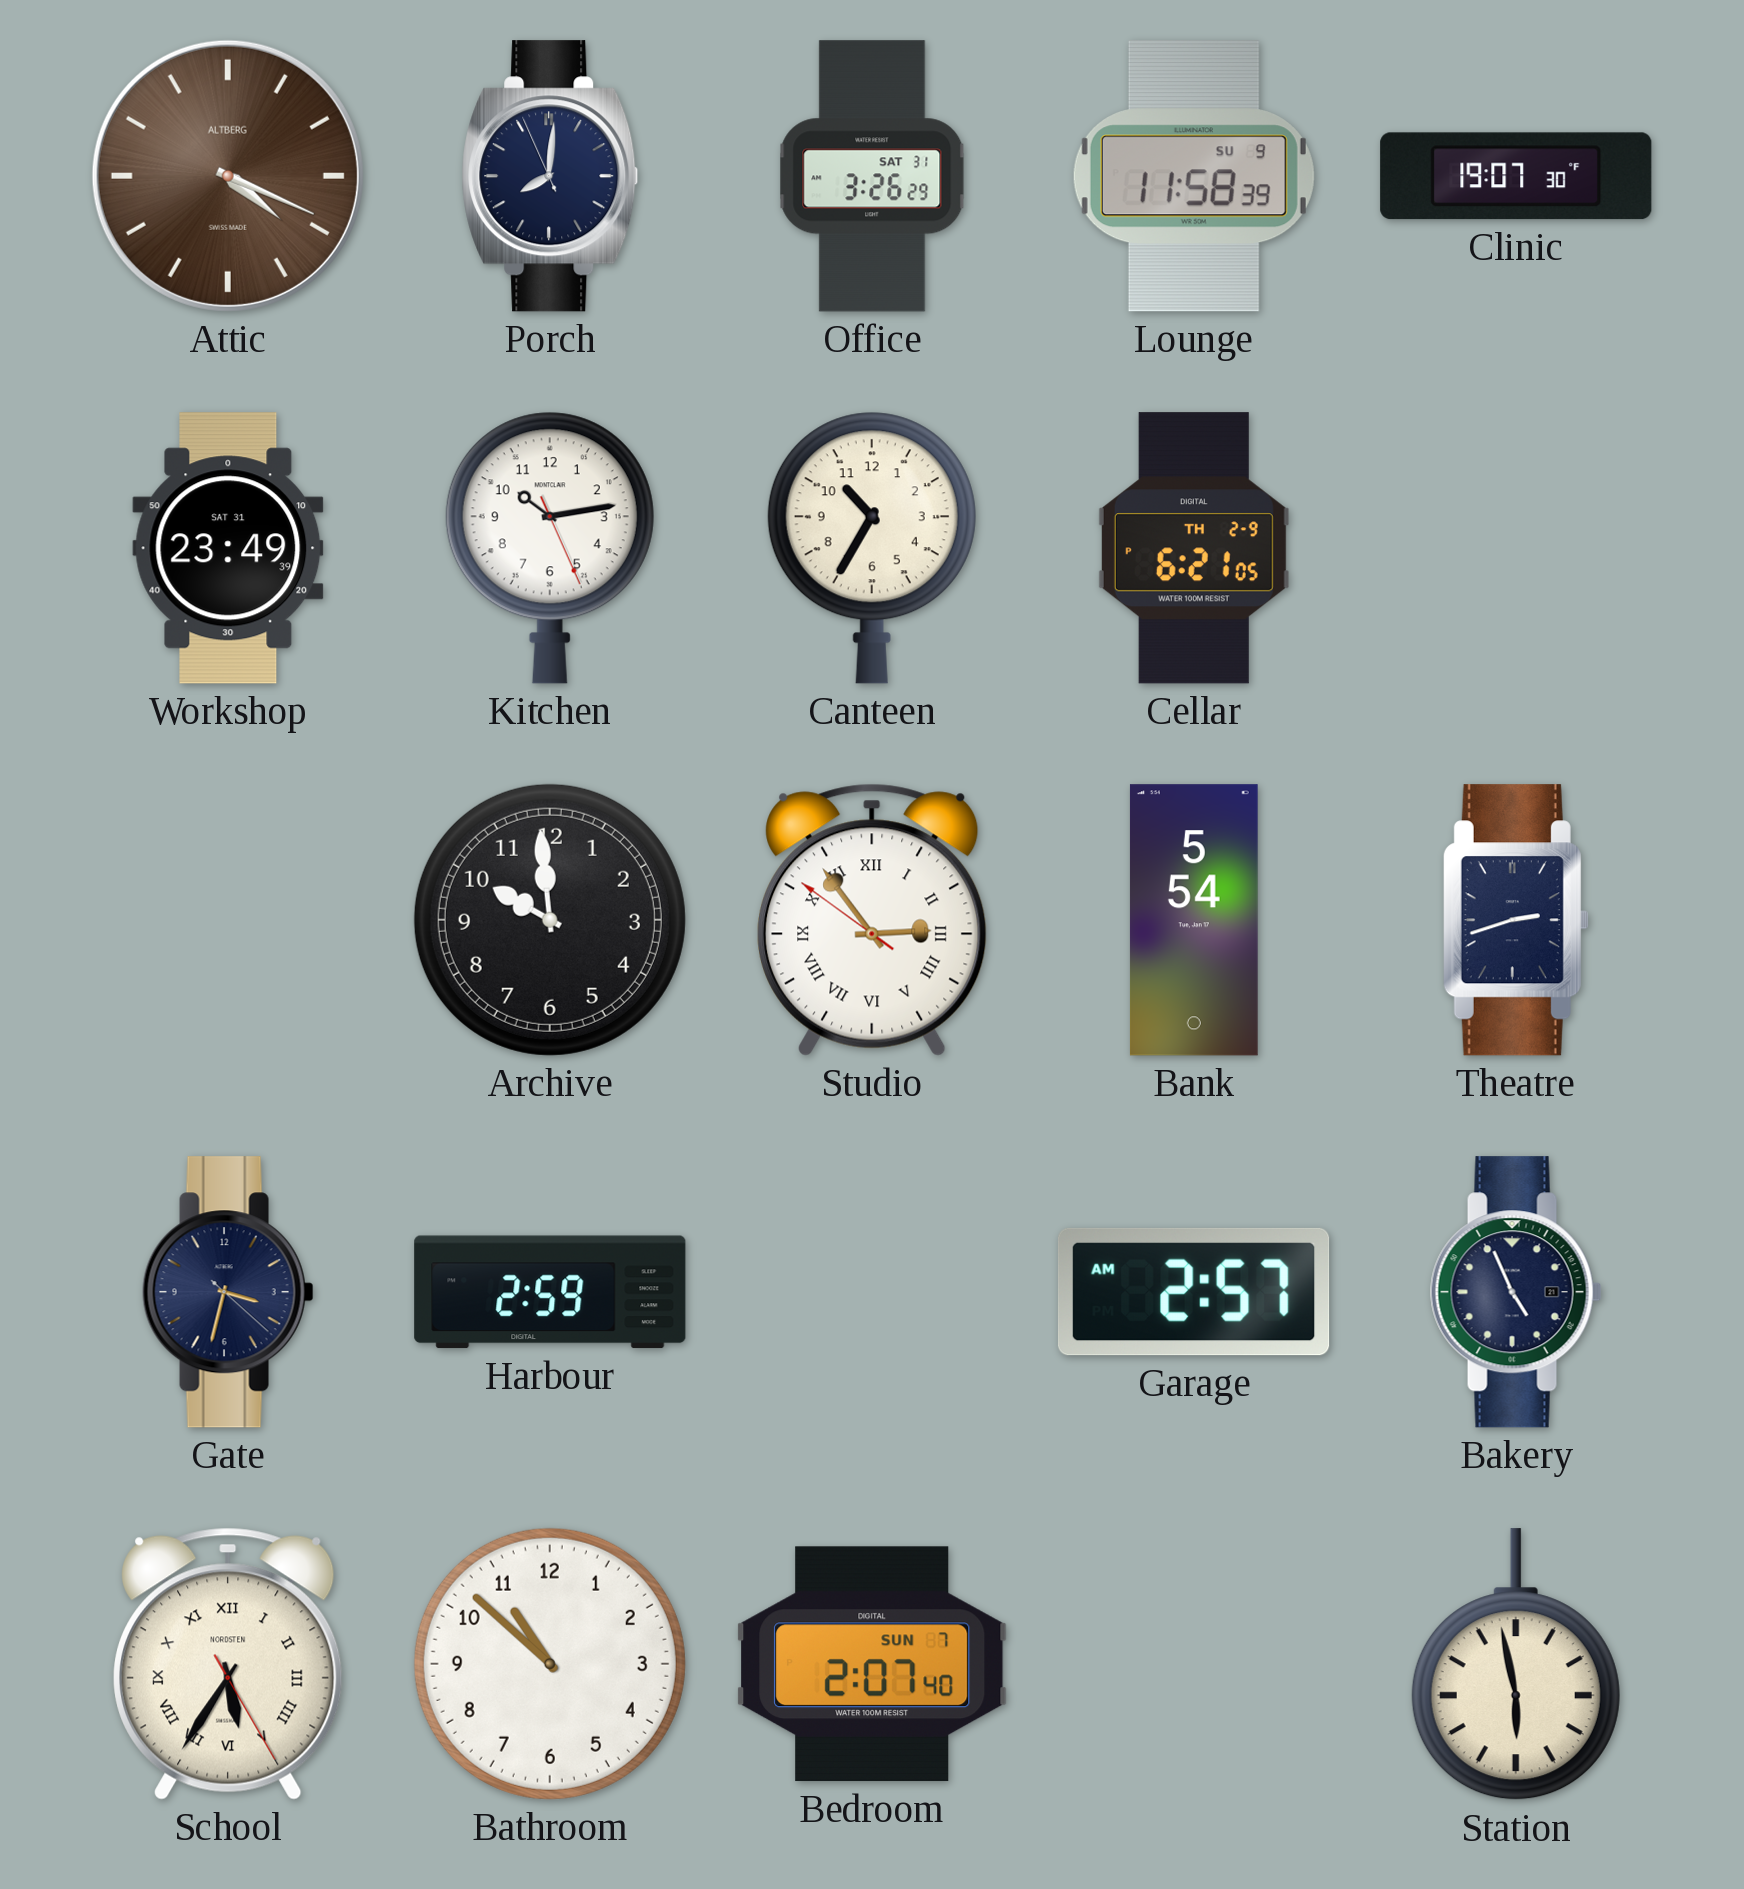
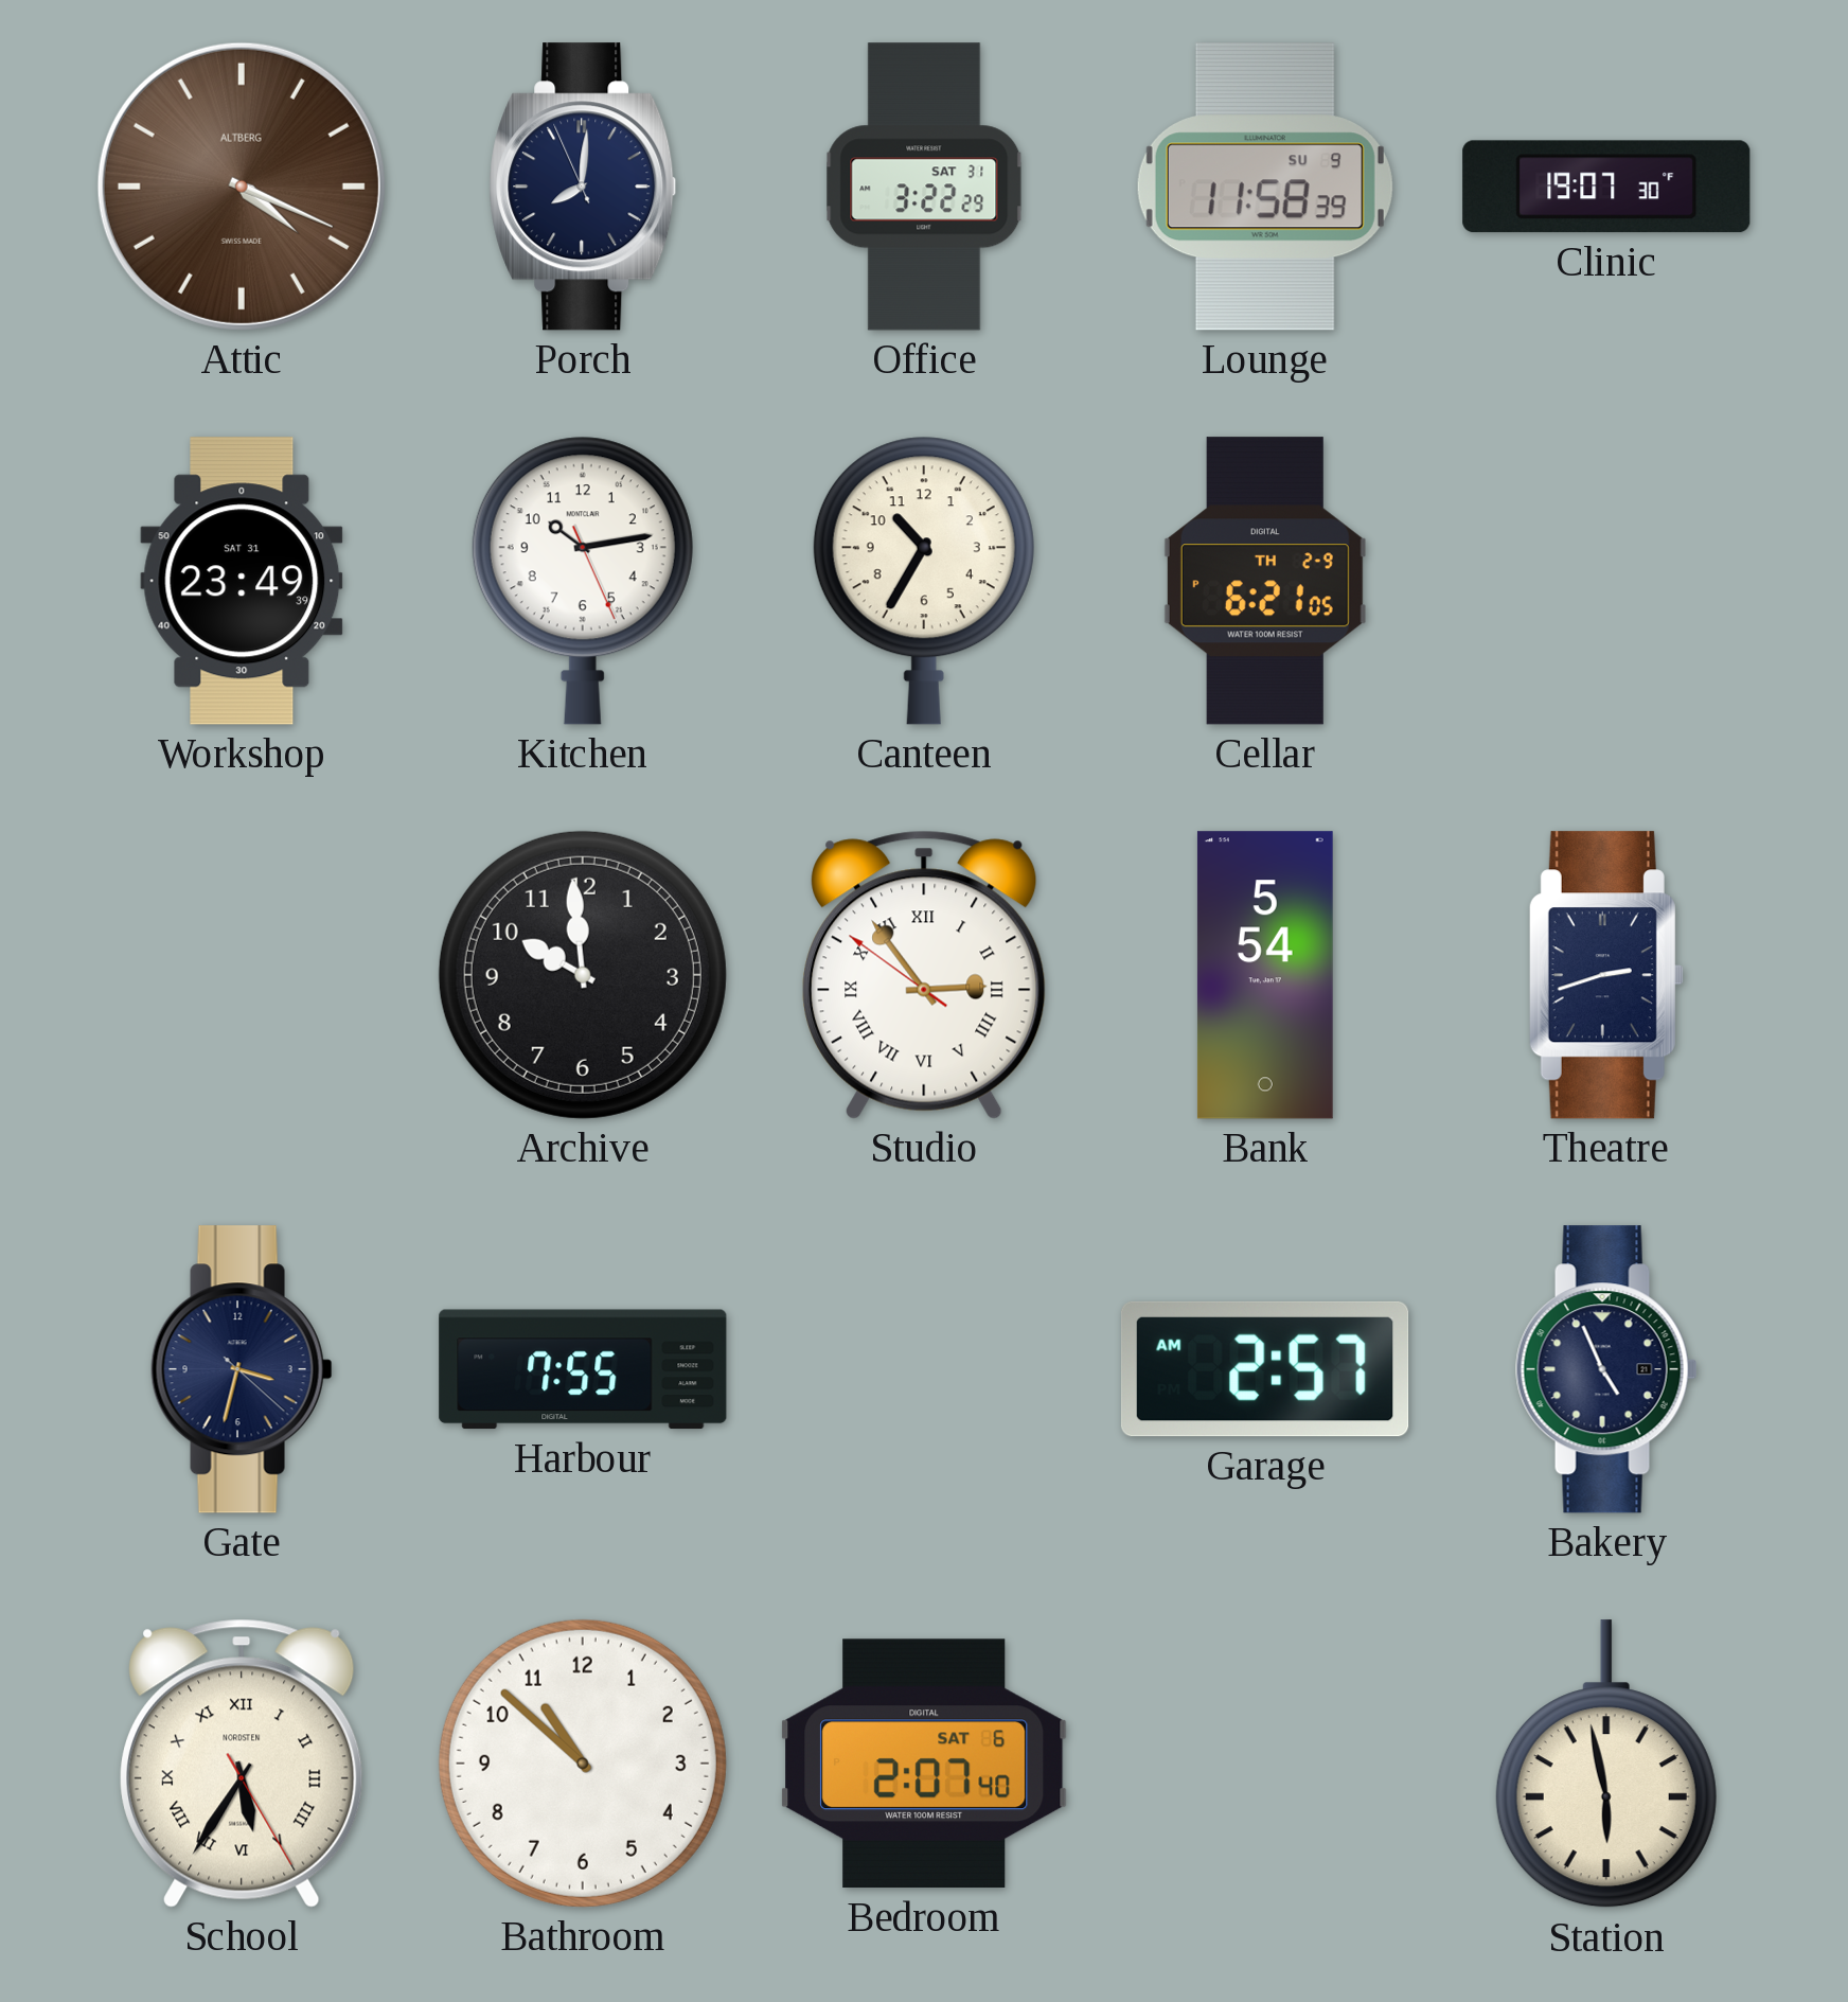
Office: 3:26 -> 3:22 (924, 187)
Harbour: 2:59 -> 7:55 (583, 1369)
Bedroom date: SUN 7 -> SAT 6 (924, 1764)
